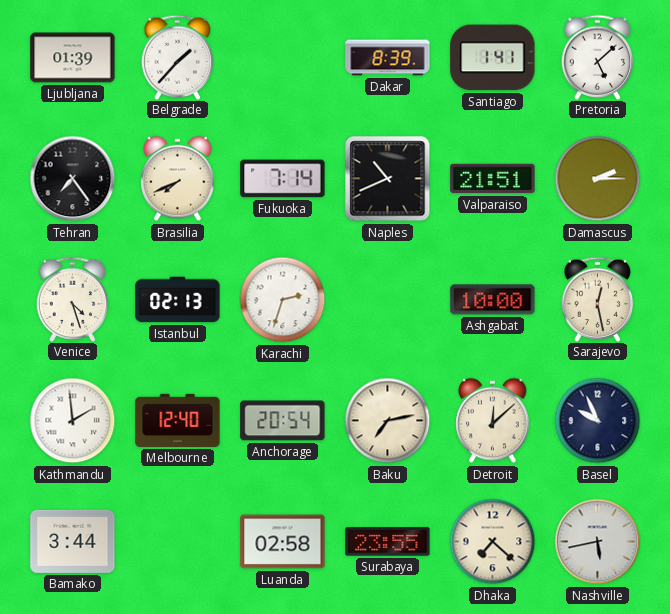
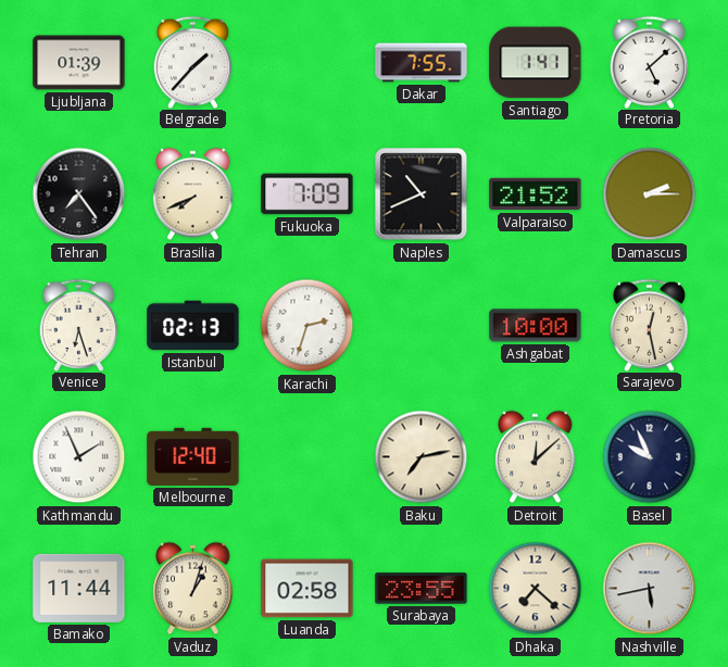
Dakar: 8:39 -> 7:55 (422, 63)
Fukuoka: 7:14 -> 7:09 (307, 194)
Valparaiso: 21:51 -> 21:52 (536, 194)
Venice: 4:27 -> 6:27 (79, 325)
Kathmandu: 1:59 -> 1:56 (79, 457)
Anchorage: 20:54 -> none (283, 421)
Bamako: 3:44 -> 11:44 (79, 588)
Vaduz: none -> 1:03 (193, 589)
